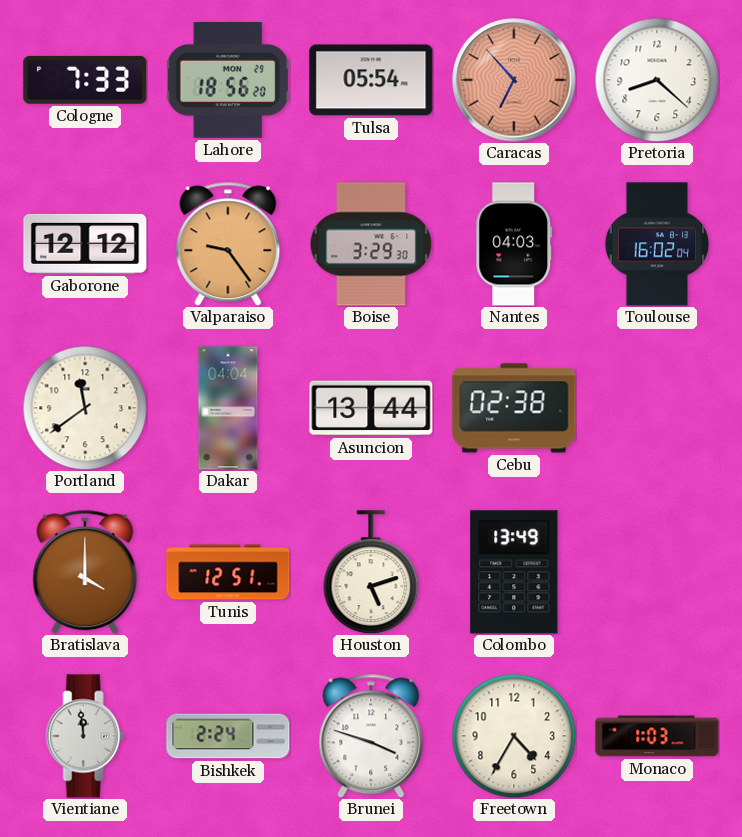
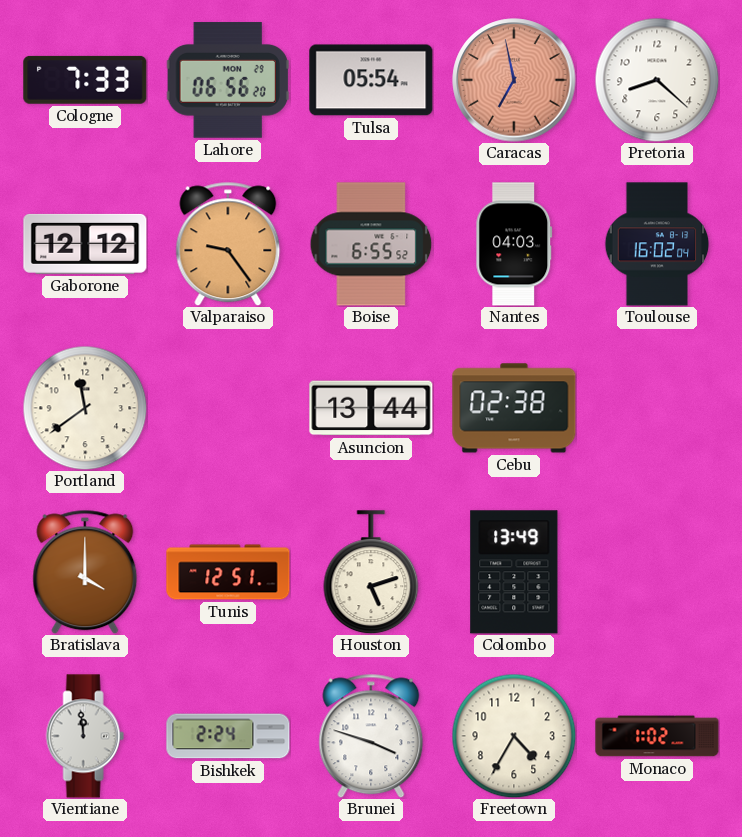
Lahore: 18:56 -> 06:56 (228, 80)
Caracas: 6:53 -> 6:58 (514, 80)
Boise: 3:29 -> 6:55 (371, 244)
Dakar: 04:04 -> none (228, 408)
Monaco: 1:03 -> 1:02 (657, 736)
